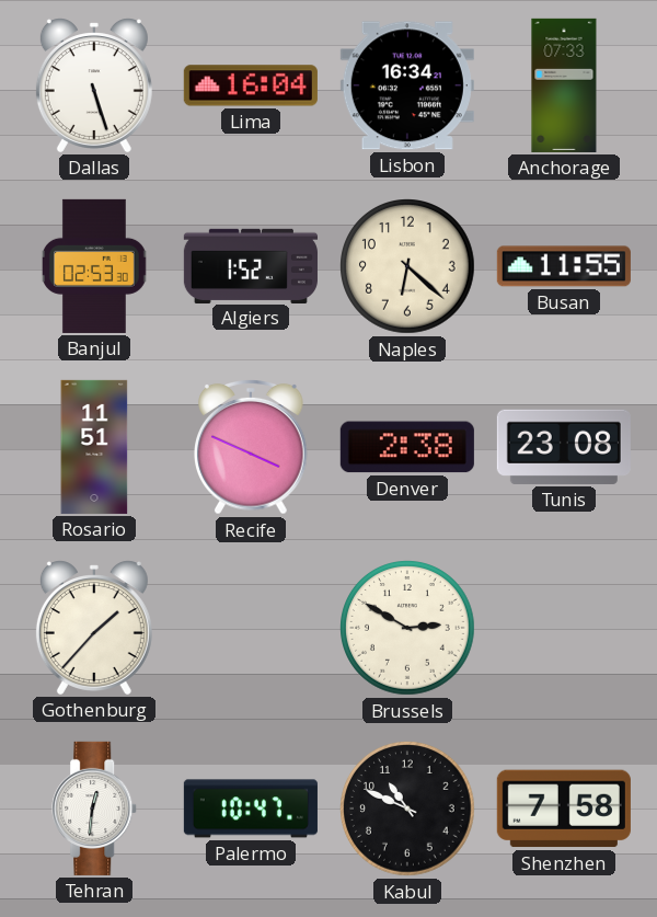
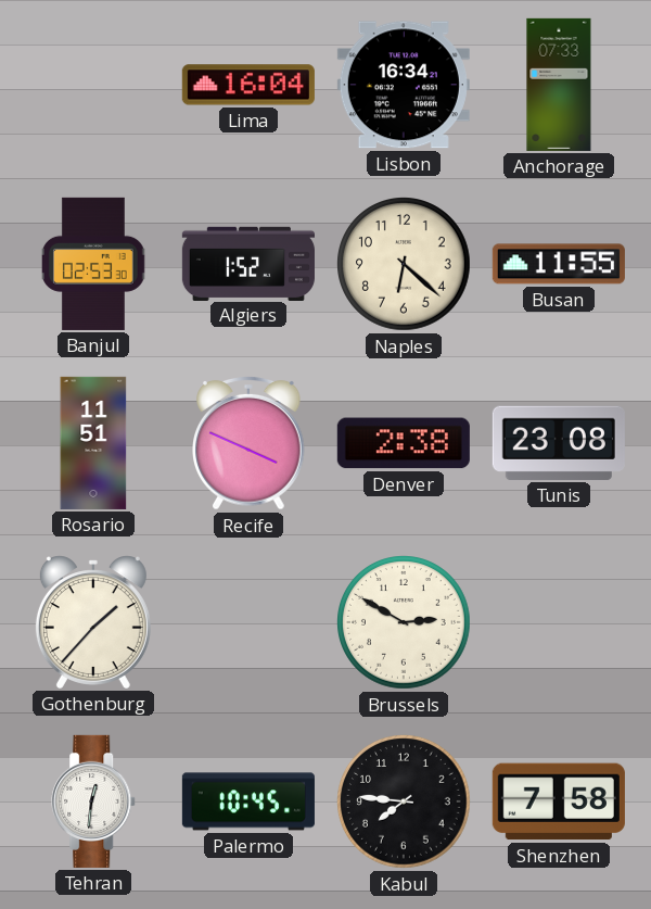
Dallas: 5:27 -> none (94, 85)
Palermo: 10:47 -> 10:45 (248, 801)
Kabul: 10:49 -> 7:46 (405, 803)
